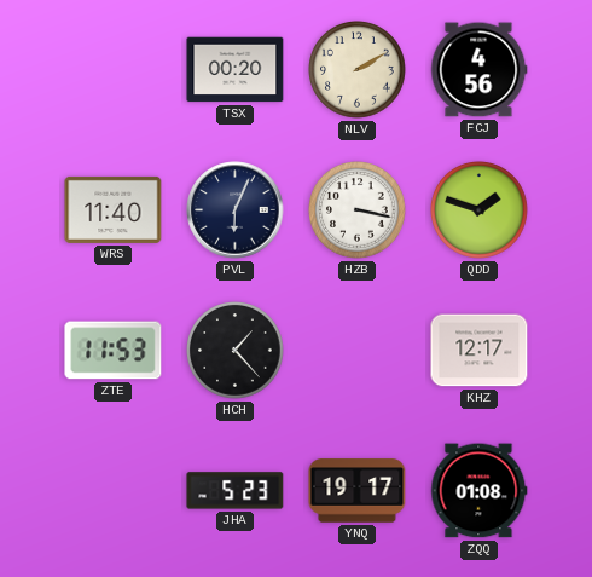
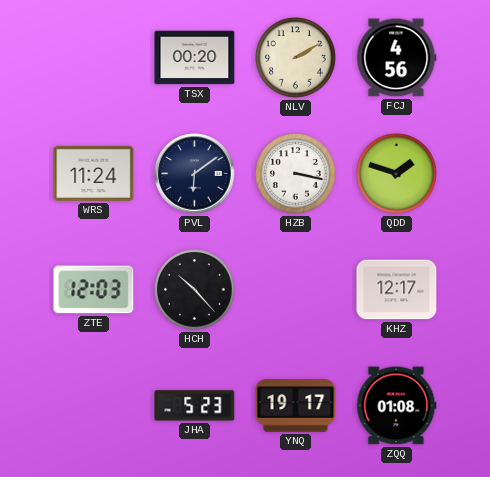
WRS: 11:40 -> 11:24 (94, 173)
PVL: 6:04 -> 6:09 (195, 174)
ZTE: 11:53 -> 12:03 (94, 290)
HCH: 1:23 -> 10:23 (195, 290)
